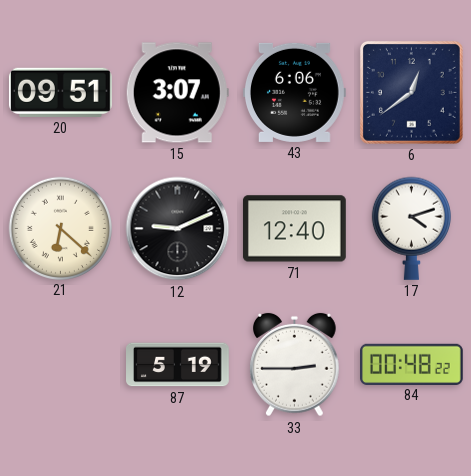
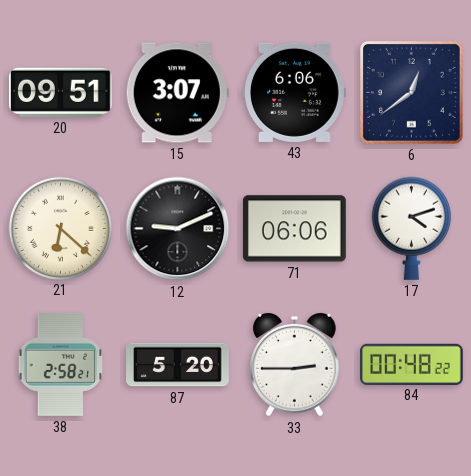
71: 12:40 -> 06:06 (294, 229)
38: none -> 2:58 (60, 365)
87: 5:19 -> 5:20 (178, 365)
